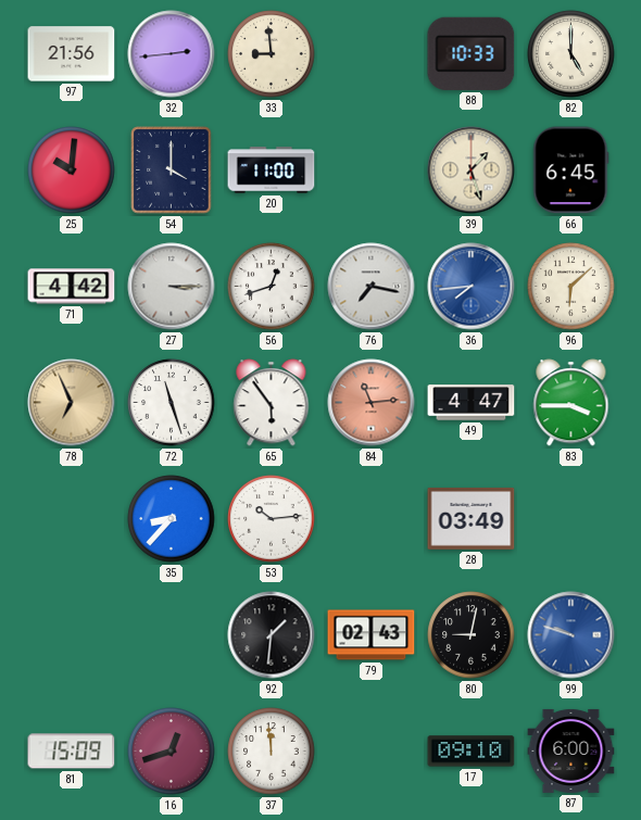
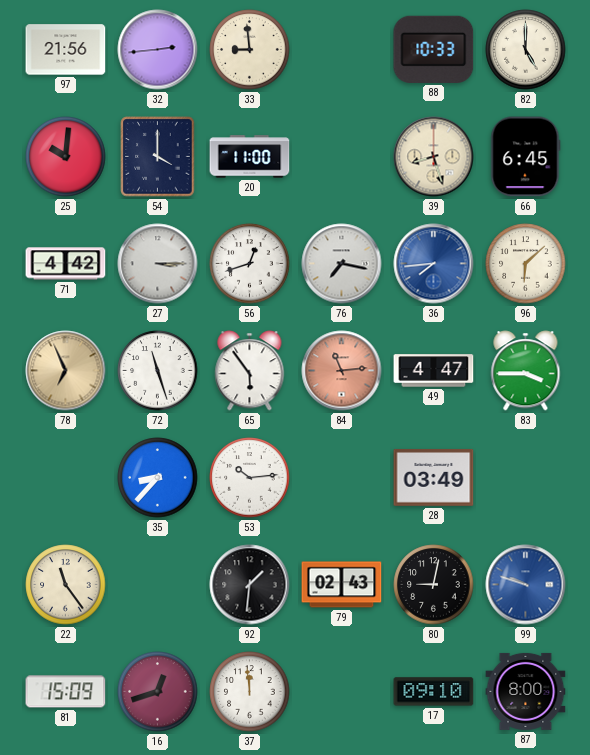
39: 1:27 -> 8:27 (434, 157)
22: none -> 11:24 (66, 585)
87: 6:00 -> 8:00 (526, 691)
